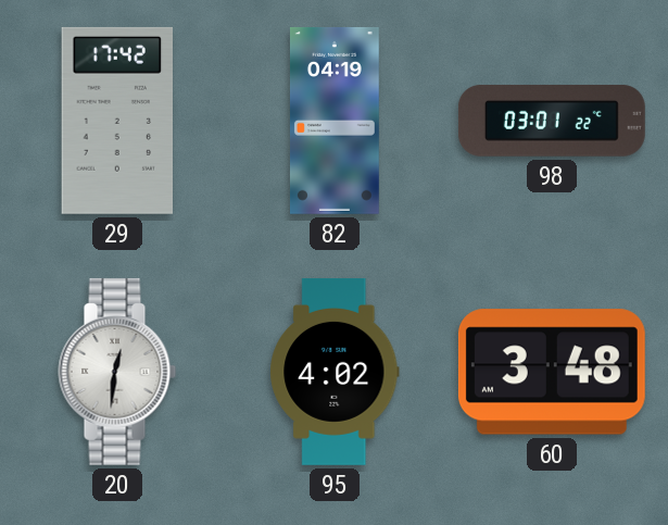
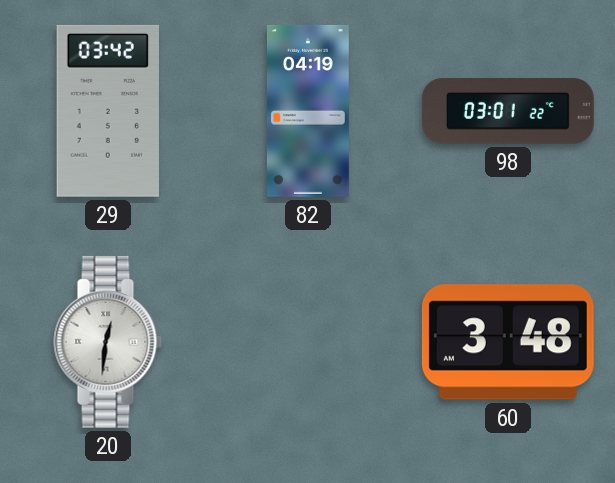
29: 17:42 -> 03:42 (107, 111)
95: 4:02 -> none (335, 372)
